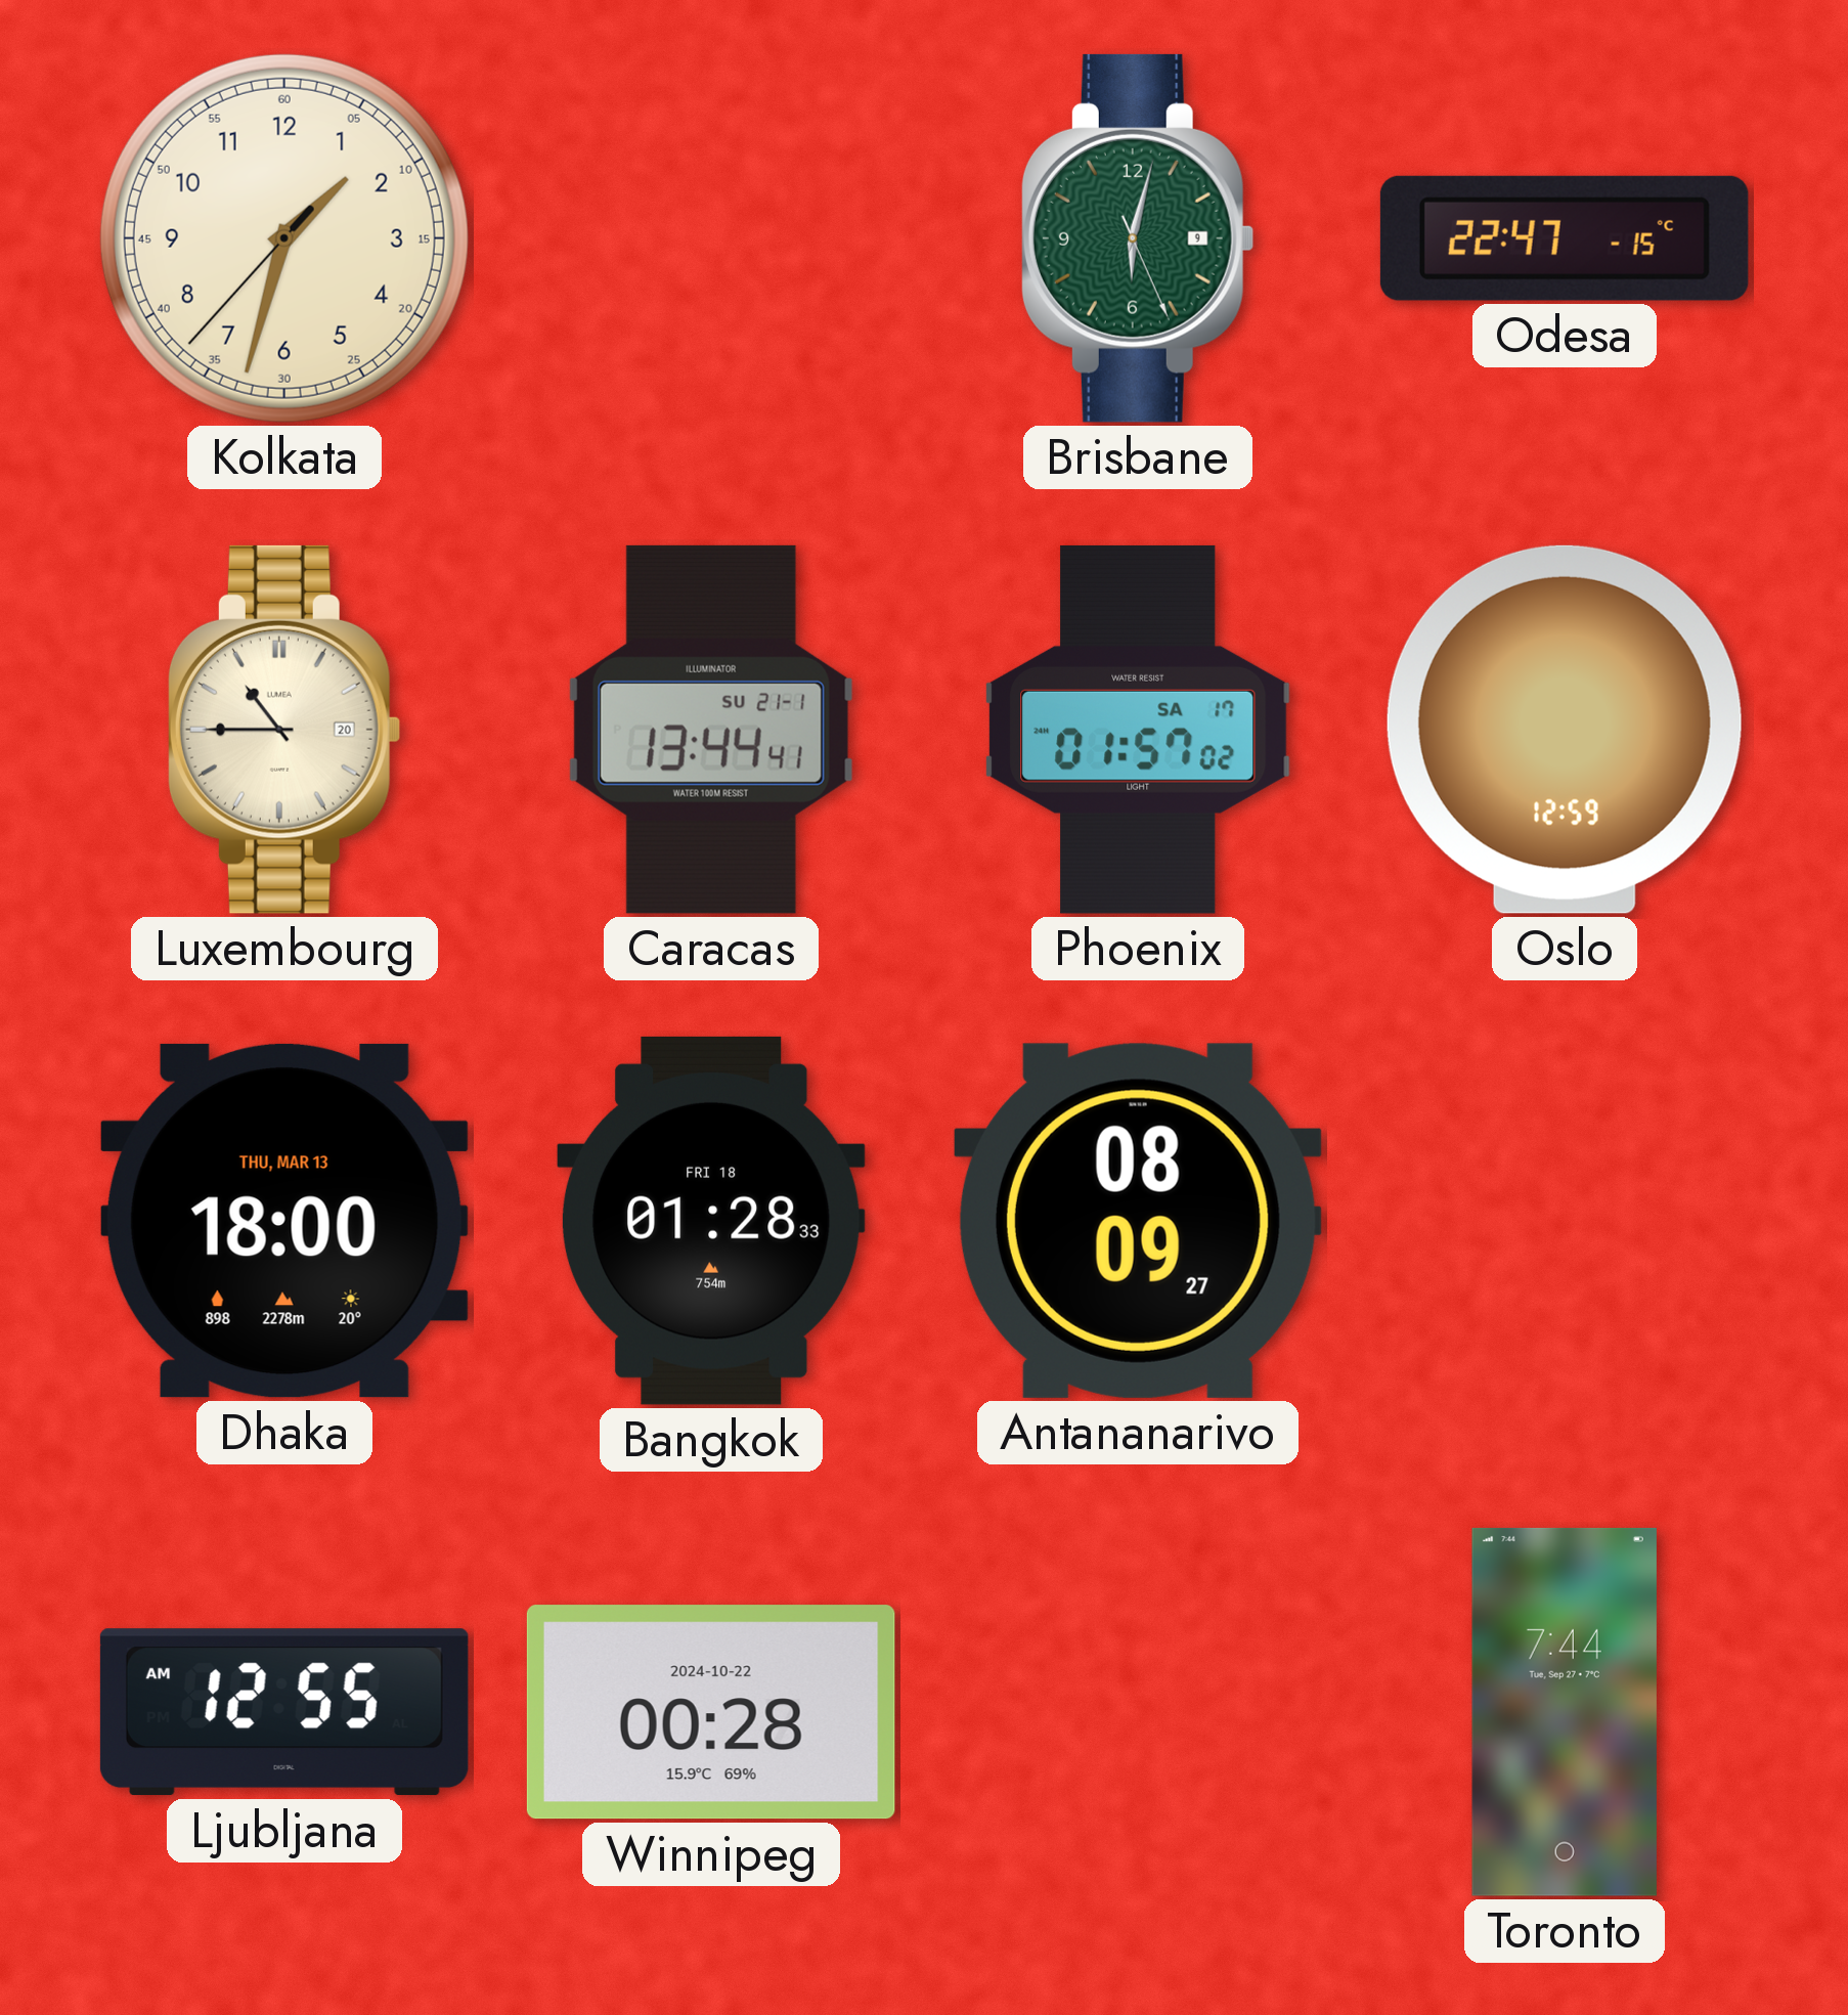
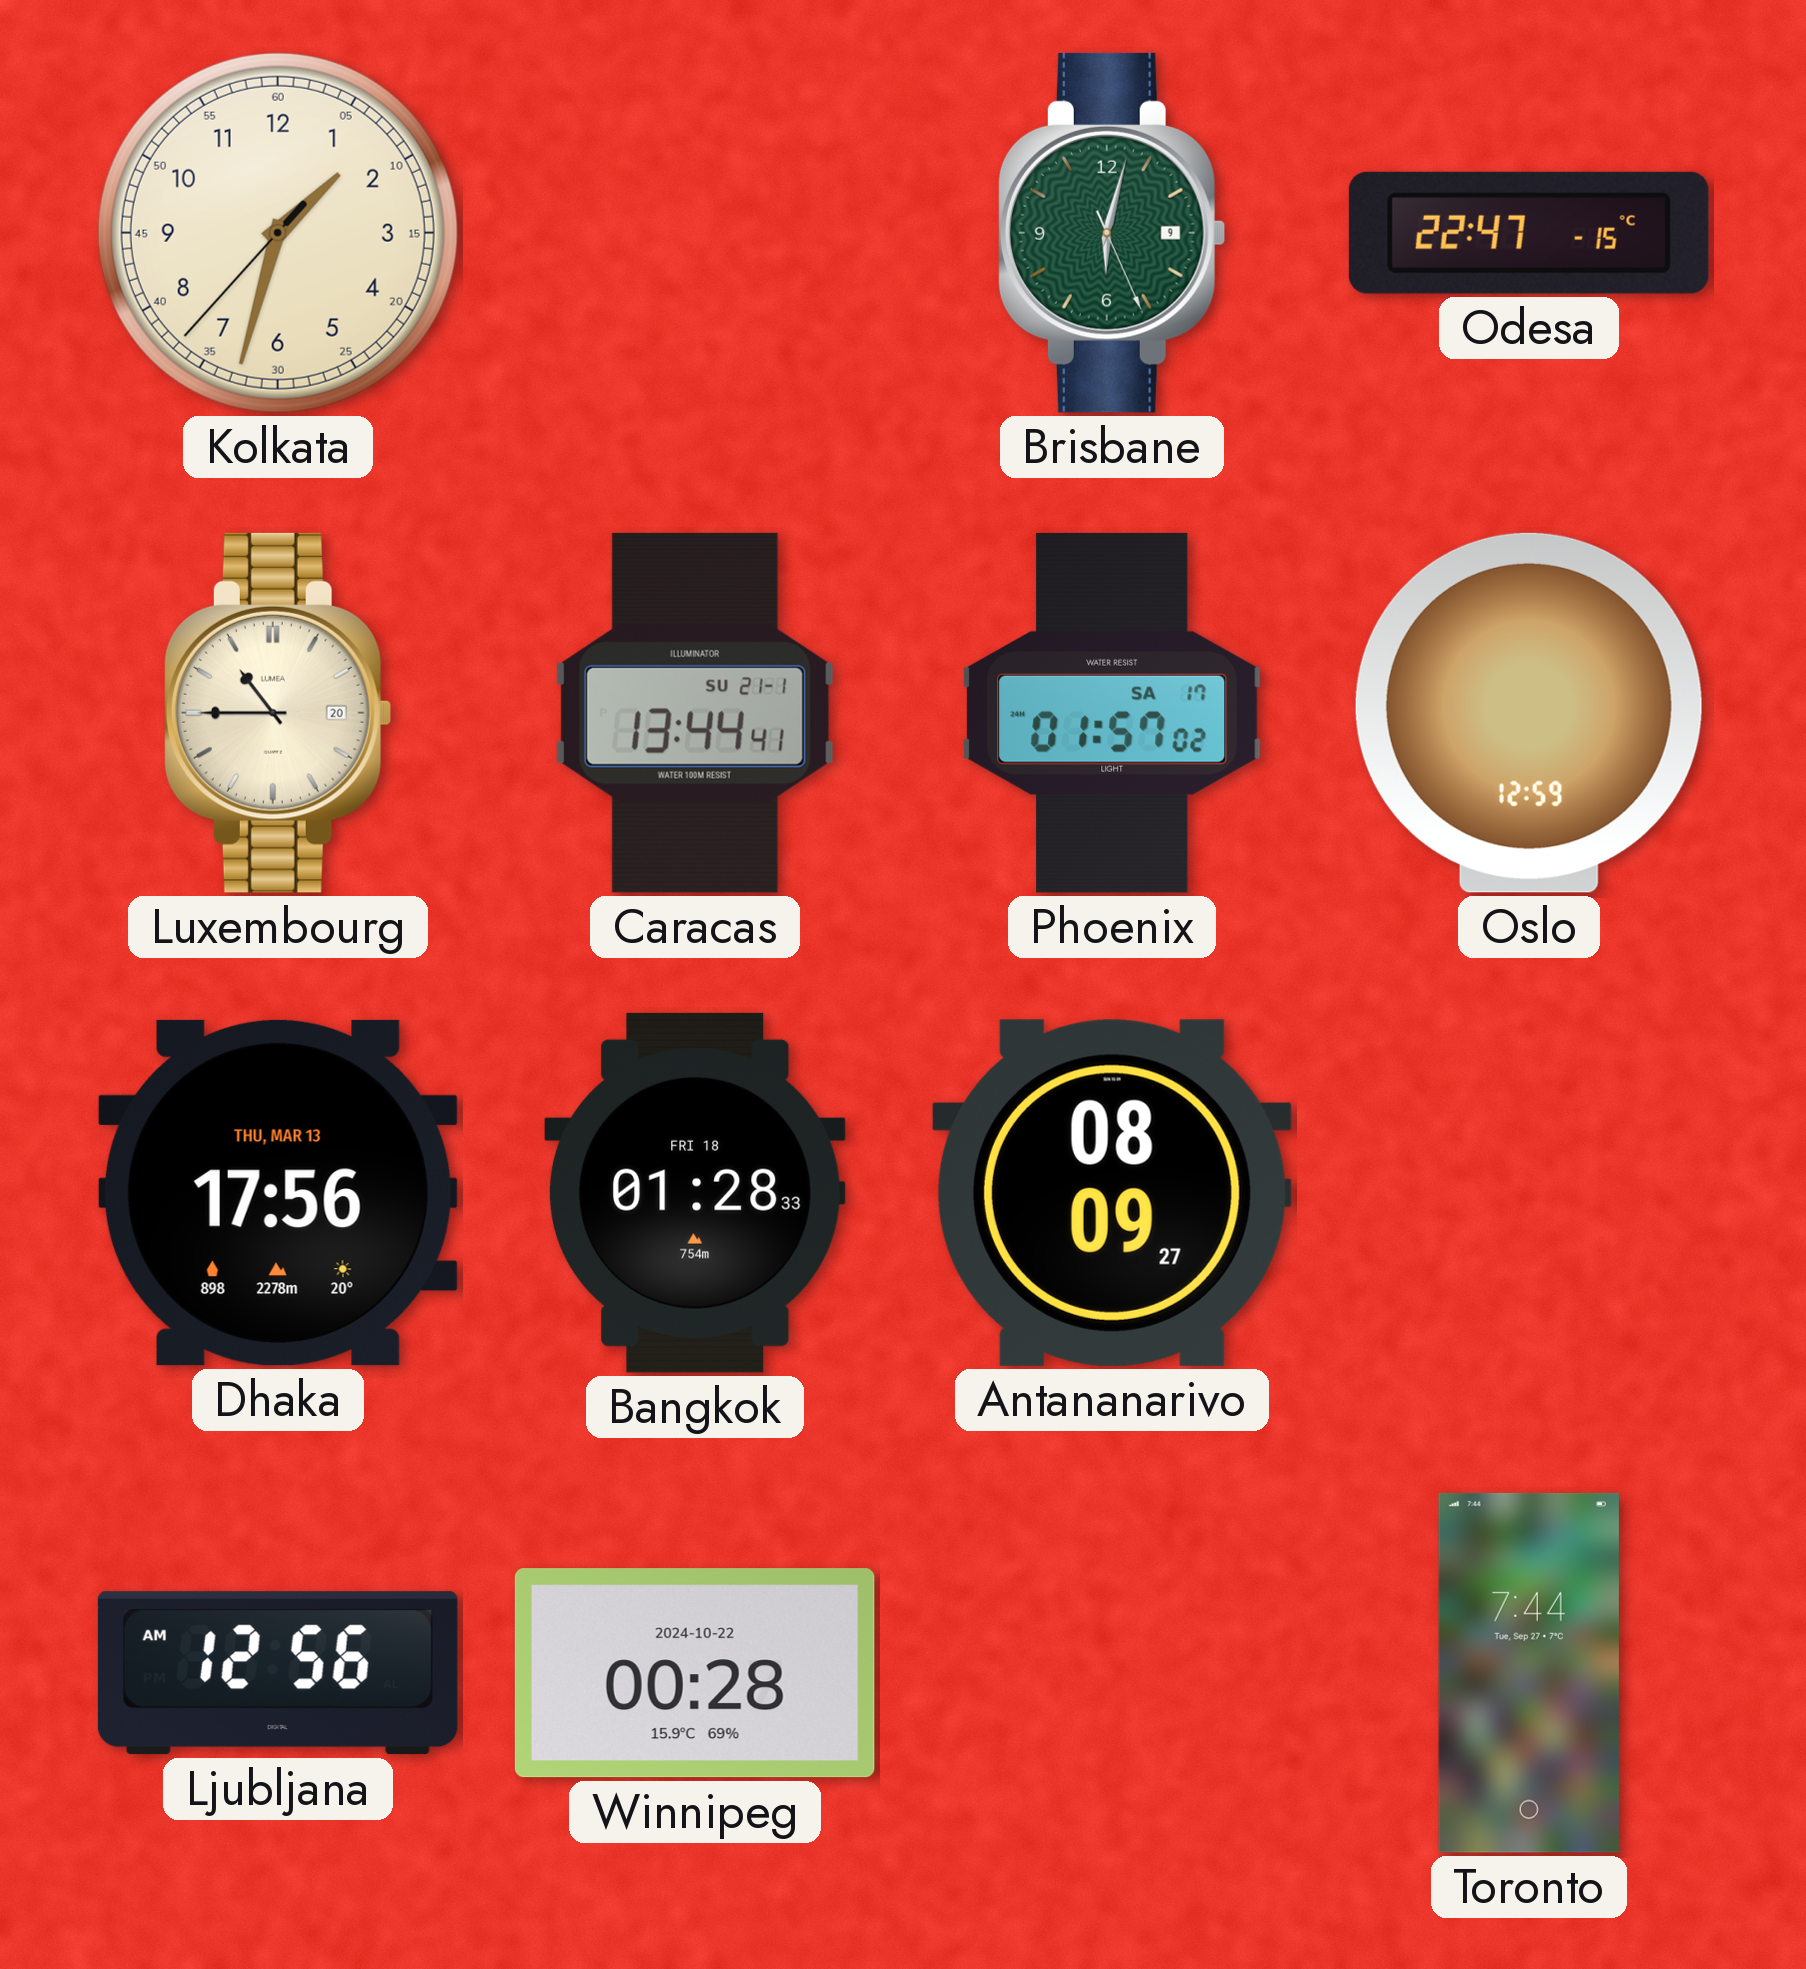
Dhaka: 18:00 -> 17:56 (278, 1193)
Ljubljana: 12:55 -> 12:56 (278, 1673)
